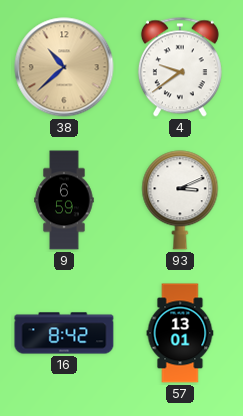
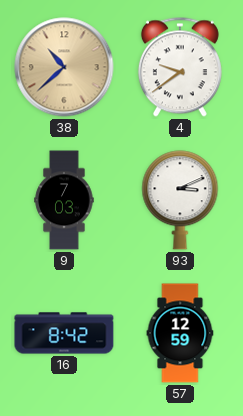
9: 6:59 -> 7:03 (64, 200)
57: 13:01 -> 12:59 (180, 333)
